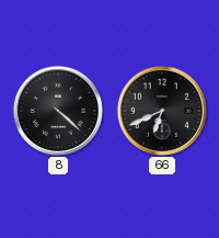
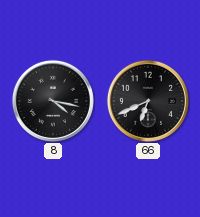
8: 4:22 -> 4:17 (53, 101)
